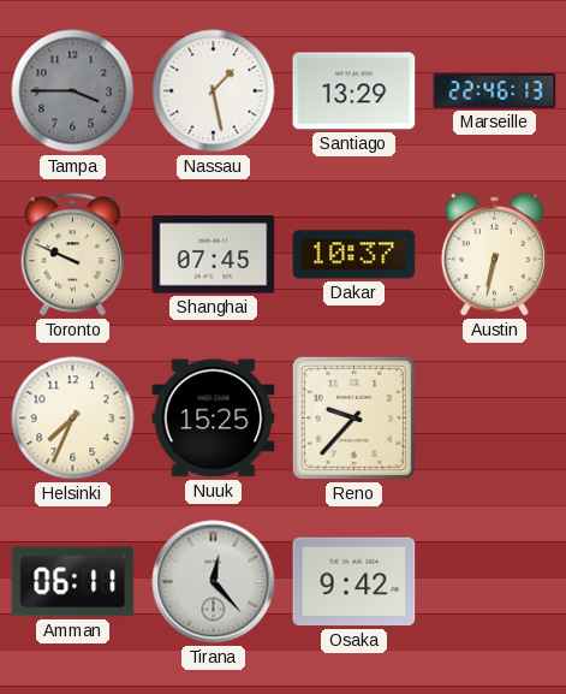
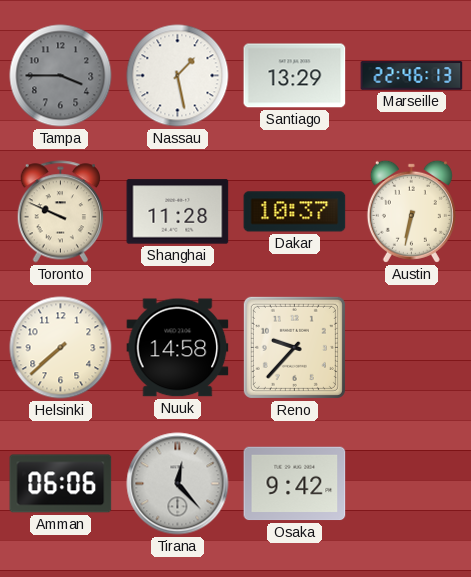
Shanghai: 07:45 -> 11:28 (178, 212)
Helsinki: 7:34 -> 7:38 (61, 348)
Nuuk: 15:25 -> 14:58 (178, 348)
Amman: 06:11 -> 06:06 (61, 484)
